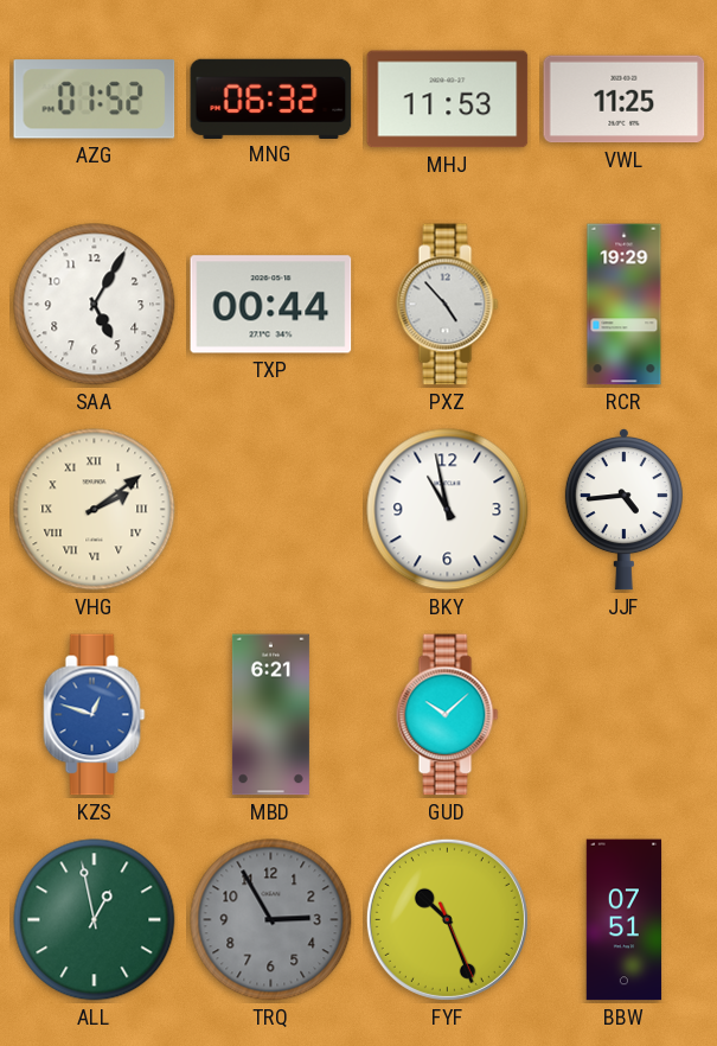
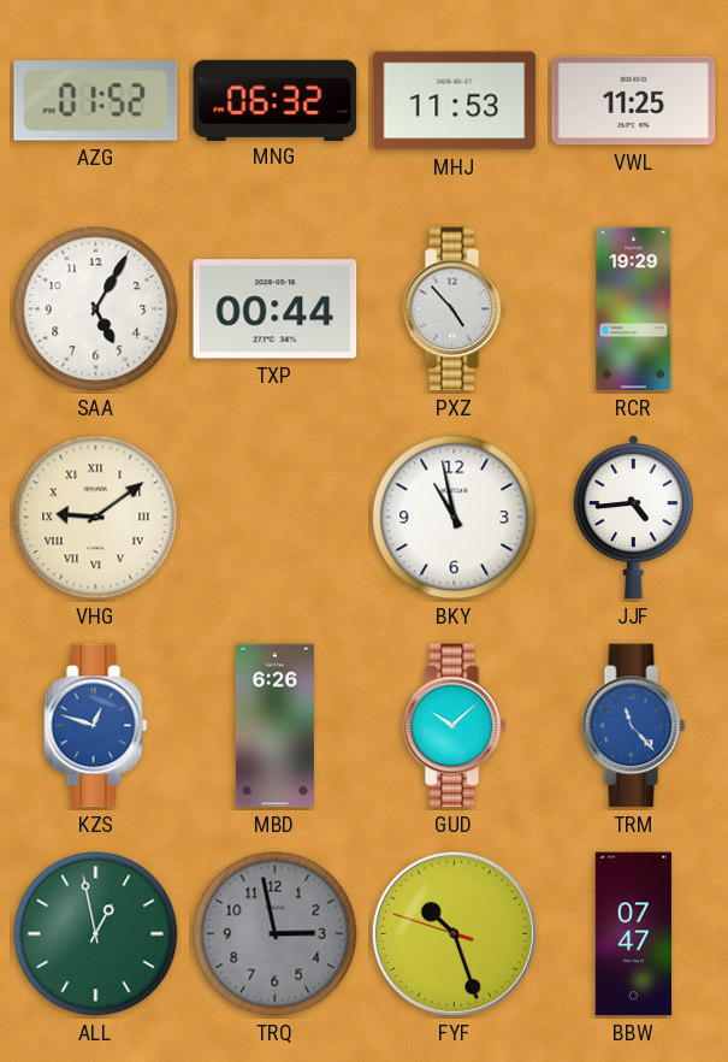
VHG: 2:09 -> 9:09 (96, 518)
MBD: 6:21 -> 6:26 (274, 726)
TRM: none -> 11:23 (634, 726)
TRQ: 2:55 -> 2:58 (276, 934)
FYF: 10:26:26 -> 10:26:48 (454, 933)
BBW: 07:51 -> 07:47 (634, 934)
